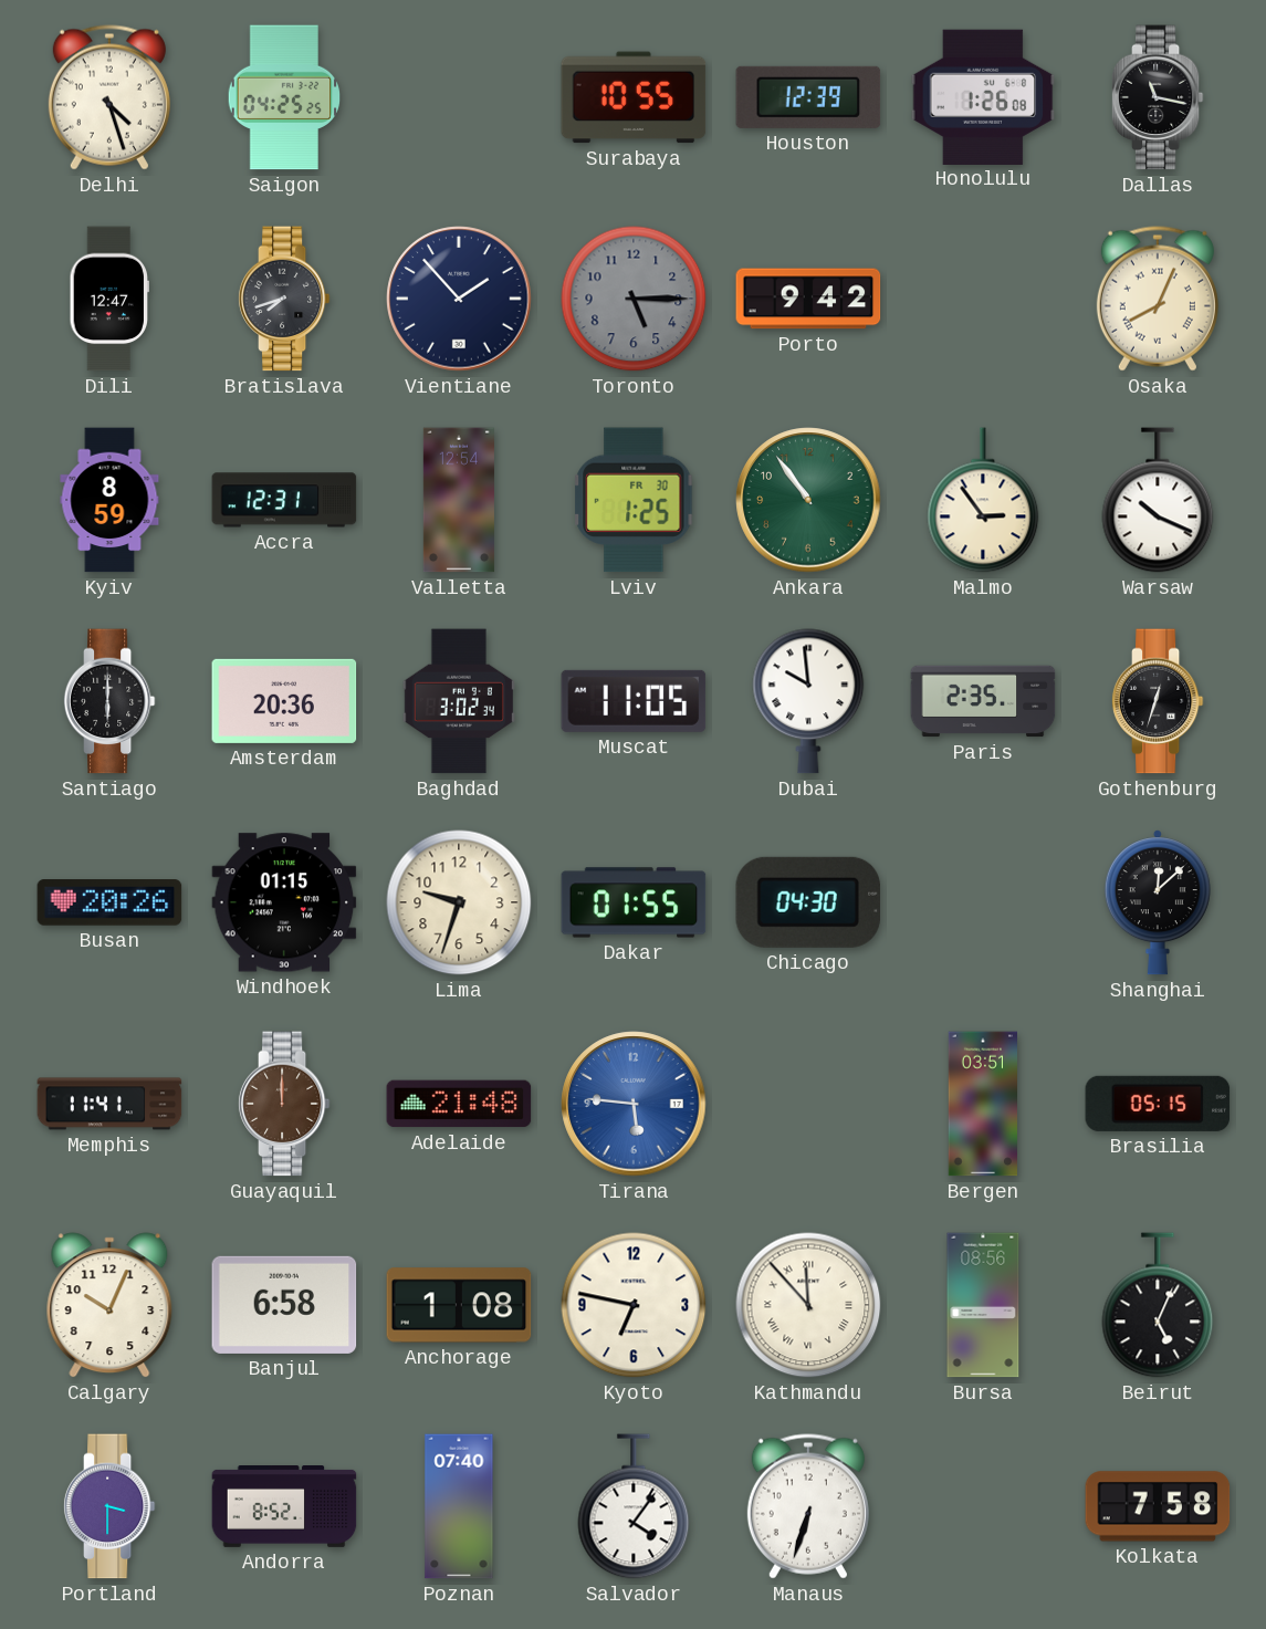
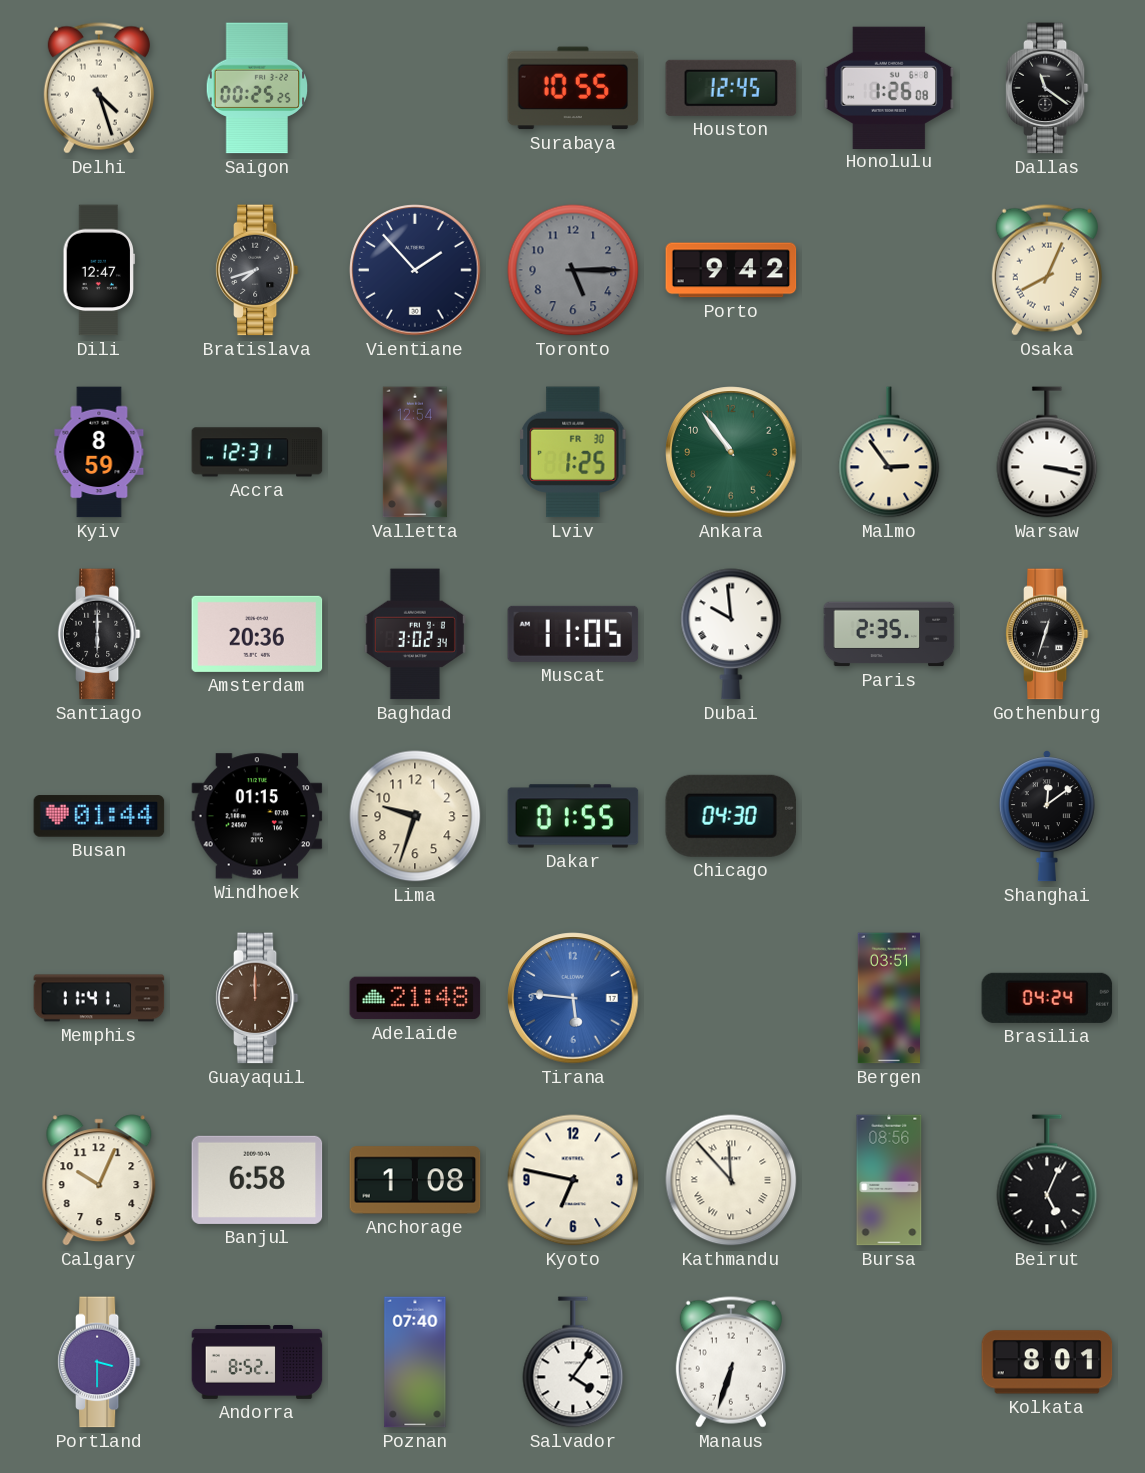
Saigon: 04:25 -> 00:25 (257, 88)
Houston: 12:39 -> 12:45 (731, 88)
Dallas: 11:17 -> 11:21 (1047, 88)
Warsaw: 10:19 -> 3:17 (1047, 452)
Busan: 20:26 -> 01:44 (99, 816)
Shanghai: 12:08 -> 12:09 (1047, 816)
Brasilia: 05:15 -> 04:24 (1047, 998)
Kolkata: 7:58 -> 8:01 (1047, 1362)
